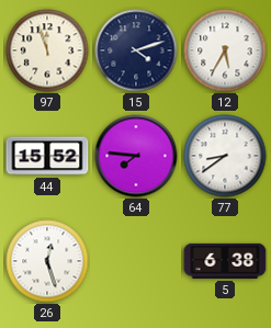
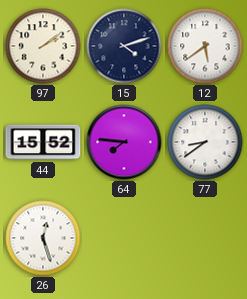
97: 11:57 -> 2:09 (43, 46)
12: 5:35 -> 5:39 (205, 46)
5: 6:38 -> none (225, 261)
